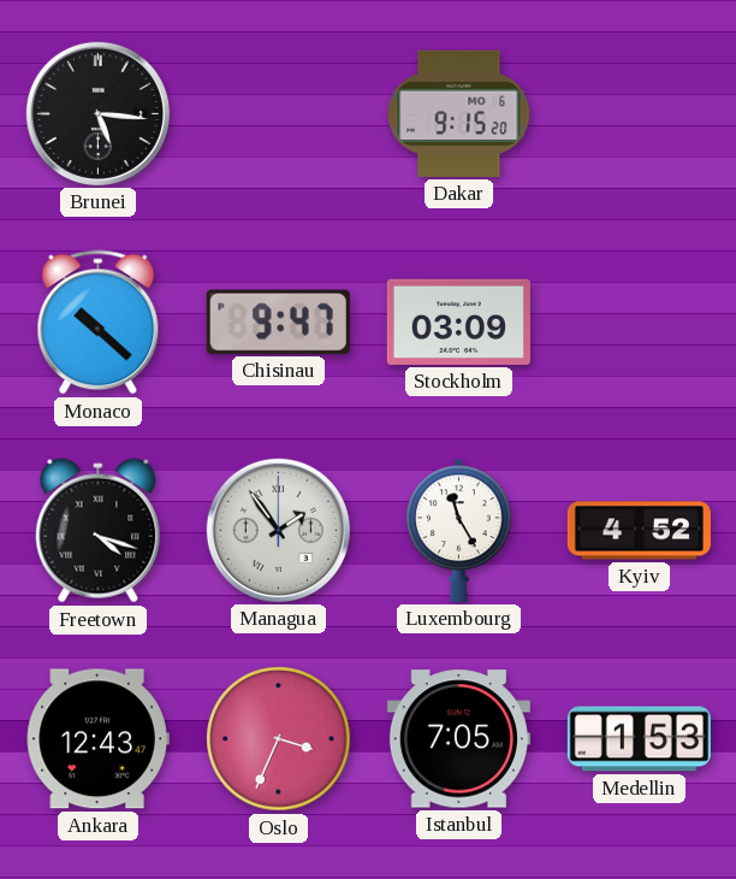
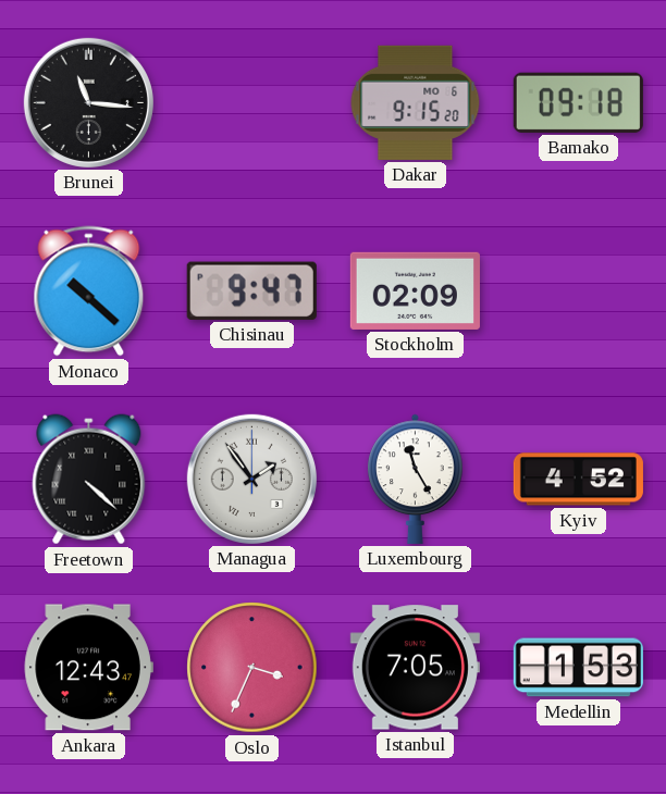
Brunei: 5:16 -> 11:16 (88, 102)
Bamako: none -> 09:18 (578, 102)
Stockholm: 03:09 -> 02:09 (415, 290)
Freetown: 4:18 -> 4:22 (89, 480)
